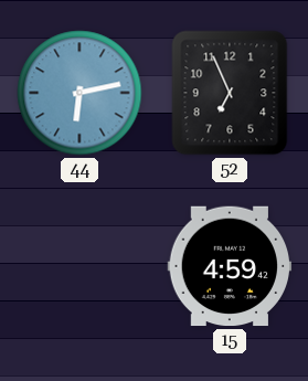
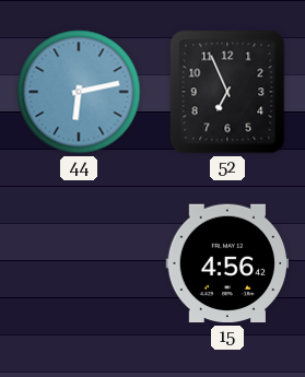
15: 4:59 -> 4:56 (227, 263)
